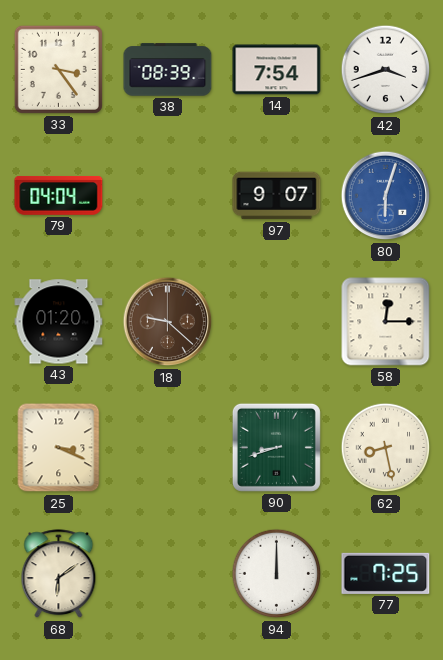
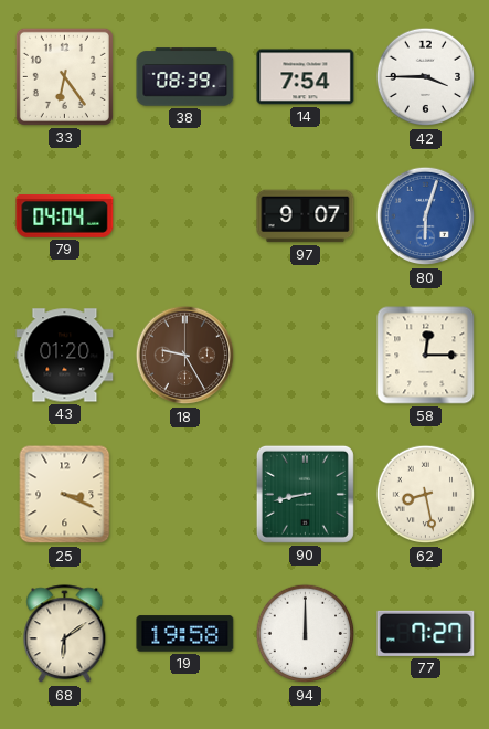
33: 3:24 -> 6:24 (64, 76)
42: 3:42 -> 3:45 (426, 77)
18: 9:22 -> 9:25 (185, 356)
90: 8:42 -> 8:43 (305, 494)
19: none -> 19:58 (185, 634)
77: 7:25 -> 7:27 (426, 633)
